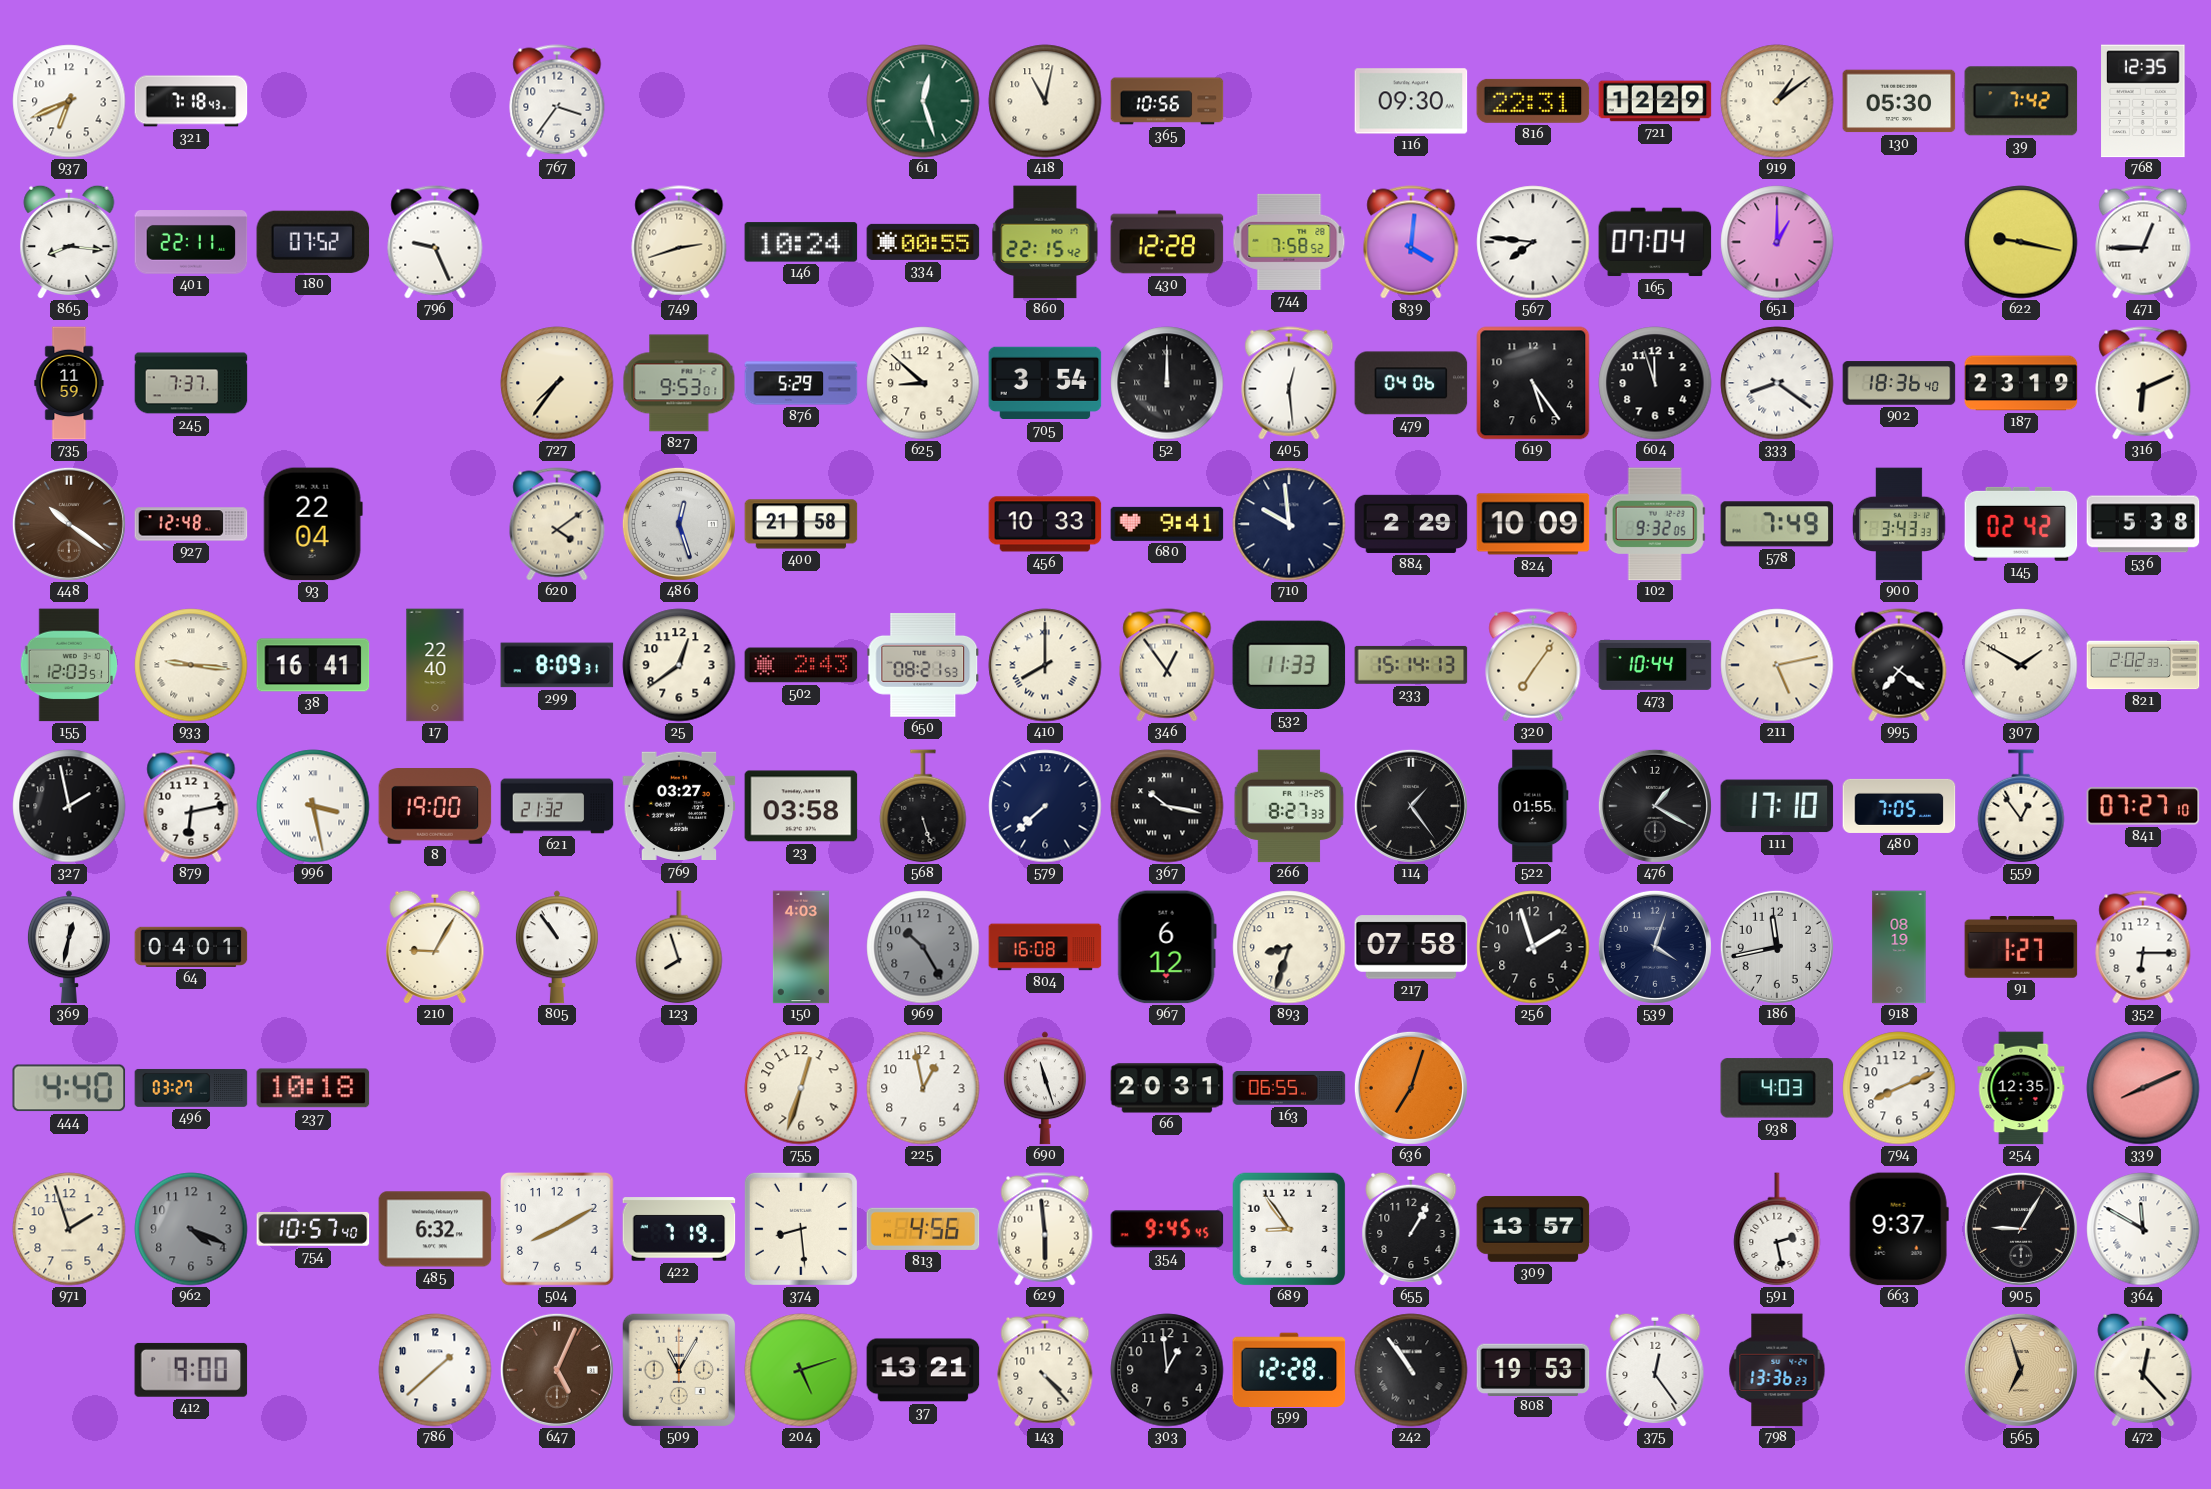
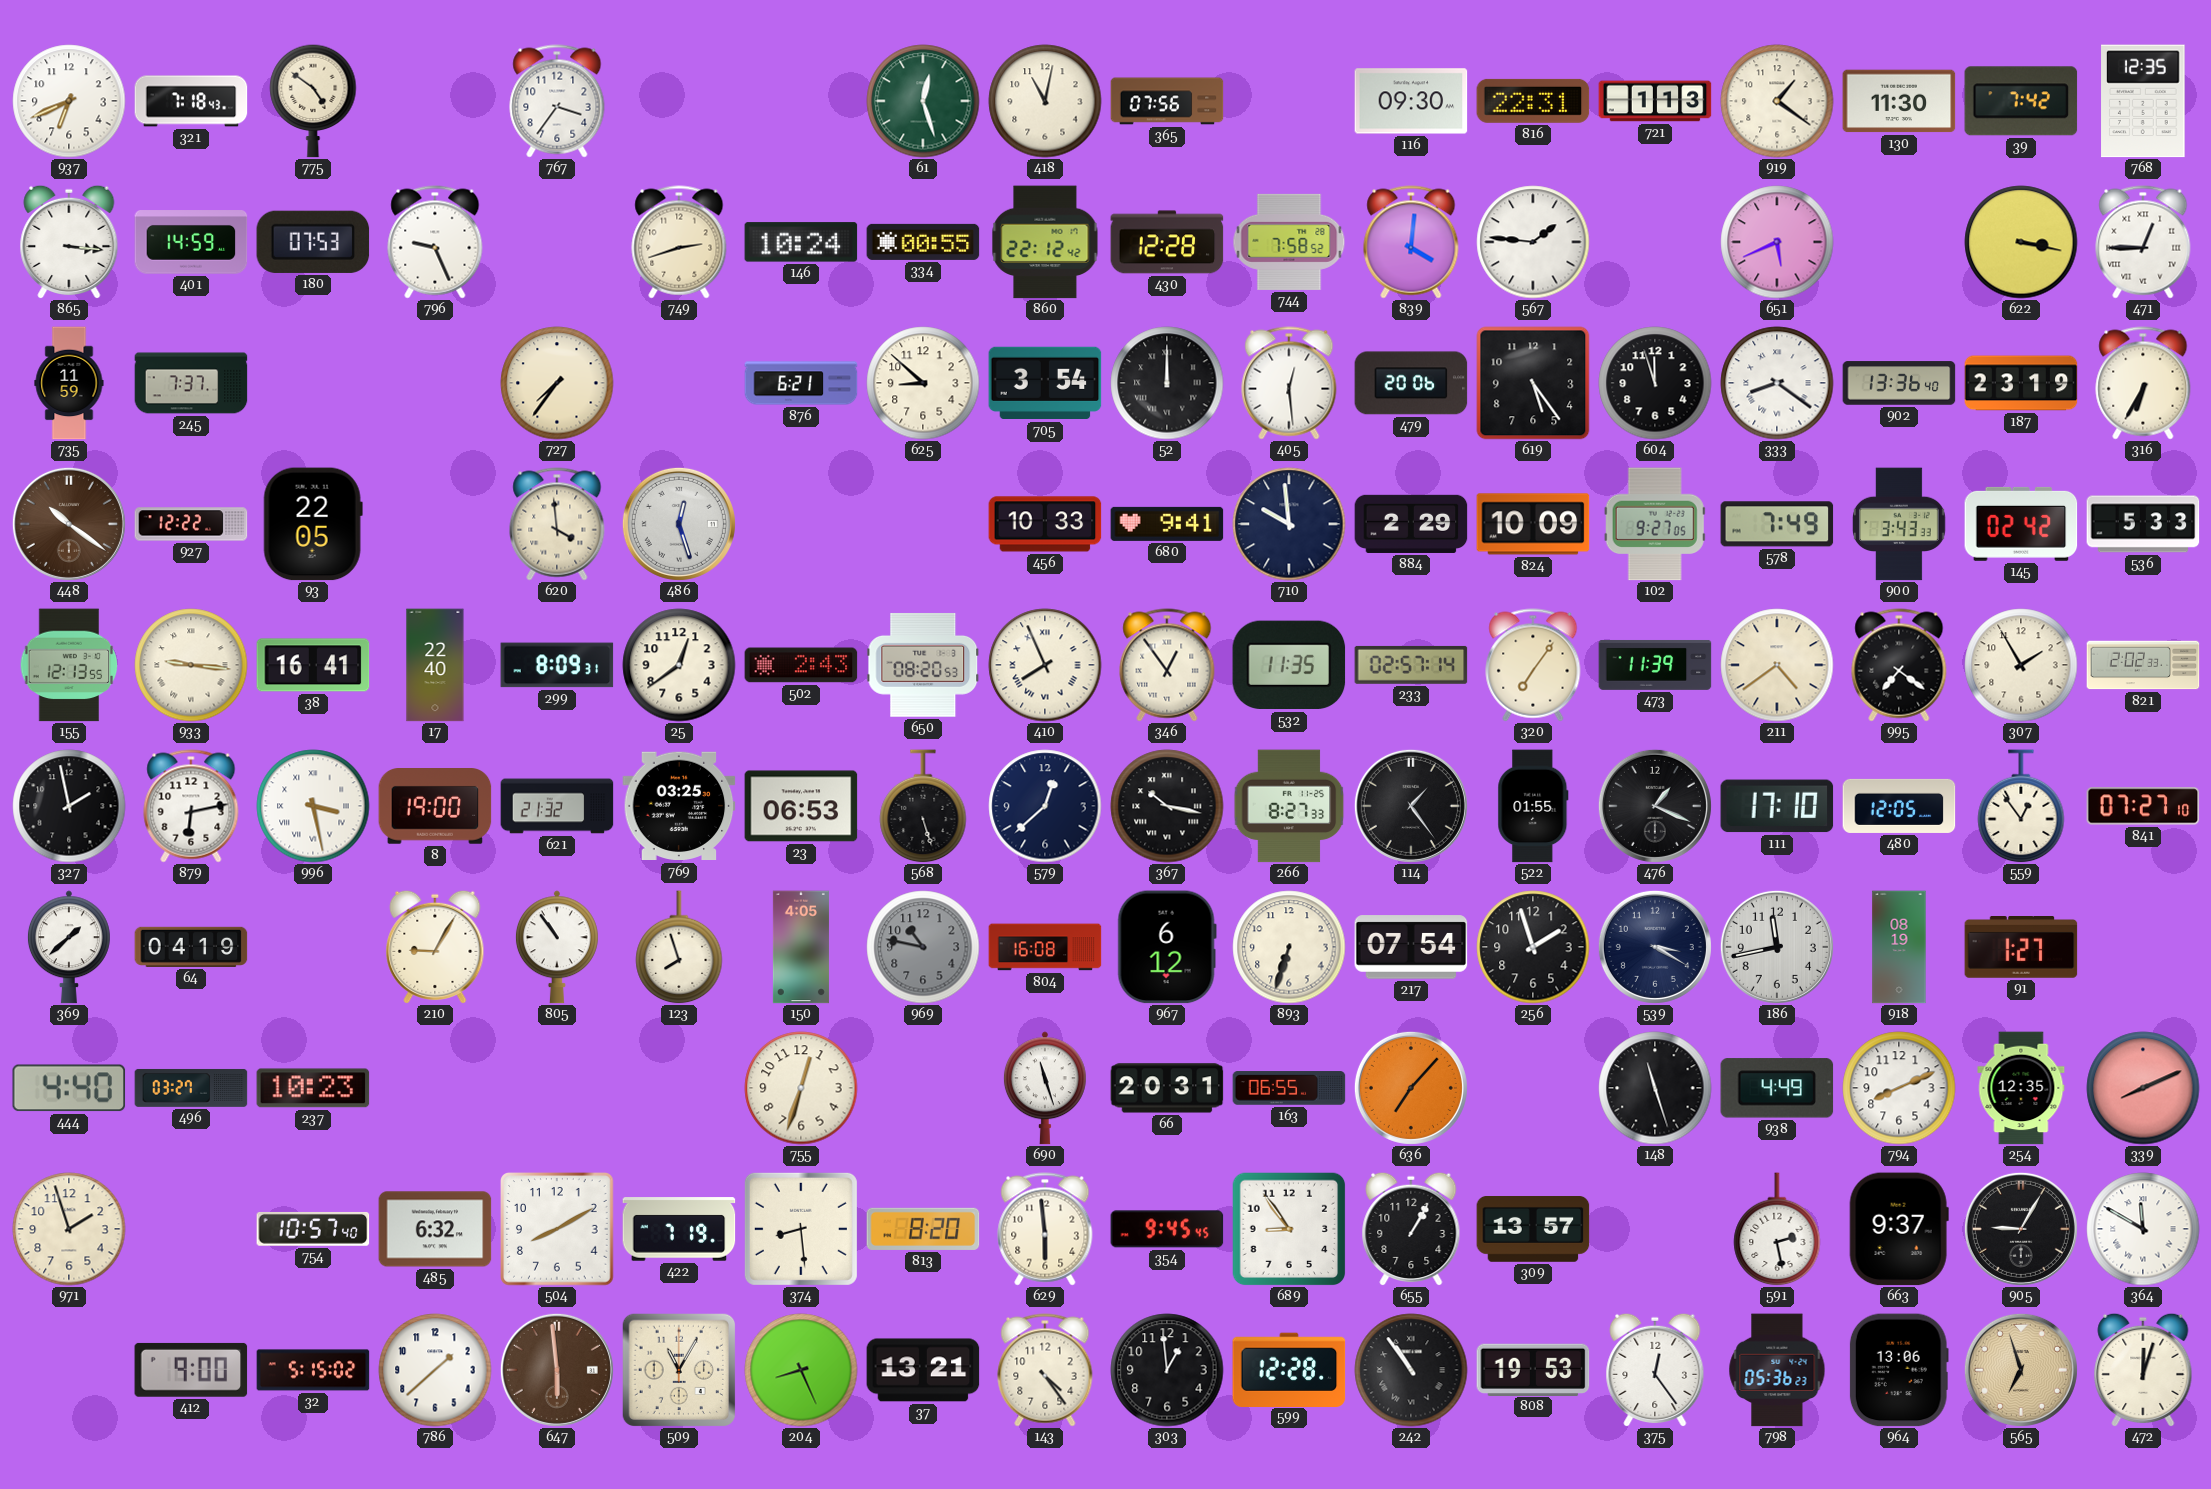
775: none -> 4:51 (313, 101)
365: 10:56 -> 07:56 (1167, 101)
721: 12:29 -> 1:13 (1655, 101)
919: 1:09 -> 1:21 (1777, 101)
130: 05:30 -> 11:30 (1899, 101)
865: 8:16 -> 3:16 (69, 242)
401: 22:11 -> 14:59 (191, 242)
180: 07:52 -> 07:53 (313, 242)
860: 22:15 -> 22:12 (1045, 242)
567: 7:46 -> 1:46 (1533, 242)
165: 07:04 -> none (1655, 242)
651: 1:00 -> 5:41 (1777, 242)
622: 9:17 -> 3:17 (2021, 242)
827: 9:53 -> none (679, 383)
876: 5:29 -> 6:21 (801, 383)
479: 04:06 -> 20:06 (1411, 383)
902: 18:36 -> 13:36 (1899, 383)
316: 6:11 -> 6:35 (2143, 383)
927: 12:48 -> 12:22 (191, 524)
93: 22:04 -> 22:05 (313, 524)
620: 4:09 -> 3:59 (557, 524)
400: 21:58 -> none (801, 524)
102: 9:32 -> 9:27 (1655, 524)
536: 5:38 -> 5:33 (2143, 524)
155: 12:03 -> 12:13 (69, 665)
650: 08:21 -> 08:20 (923, 665)
410: 8:00 -> 7:56 (1045, 665)
532: 11:33 -> 11:35 (1289, 665)
233: 15:14 -> 02:57 (1411, 665)
473: 10:44 -> 11:39 (1655, 665)
211: 5:13 -> 4:39 (1777, 665)
307: 1:50 -> 1:55 (2021, 665)
769: 03:27 -> 03:25 (679, 806)
23: 03:58 -> 06:53 (801, 806)
579: 7:38 -> 12:38 (1045, 806)
476: 1:20 -> 1:19 (1655, 806)
480: 7:05 -> 12:05 (1899, 806)
369: 12:32 -> 1:38 (69, 947)
64: 04:01 -> 04:19 (191, 947)
150: 4:03 -> 4:05 (801, 947)
969: 10:25 -> 10:47 (923, 947)
893: 8:33 -> 6:33 (1289, 947)
217: 07:58 -> 07:54 (1411, 947)
539: 4:03 -> 3:20 (1655, 947)
352: 6:15 -> none (2143, 947)
237: 10:18 -> 10:23 (313, 1088)
225: 12:58 -> none (923, 1088)
636: 7:03 -> 7:07 (1411, 1088)
148: none -> 11:27 (1655, 1088)
938: 4:03 -> 4:49 (1777, 1088)
962: 4:19 -> none (191, 1229)
813: 4:56 -> 8:20 (923, 1229)
32: none -> 5:15 (313, 1370)
647: 5:04 -> 5:59 (557, 1370)
204: 5:12 -> 8:26 (801, 1370)
143: 4:23 -> 4:24 (1045, 1370)
798: 13:36 -> 05:36 (1777, 1370)
964: none -> 13:06 (1899, 1370)
472: 12:23 -> 12:03 (2143, 1370)
